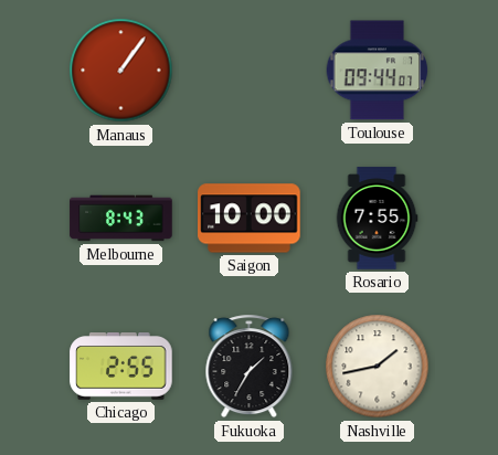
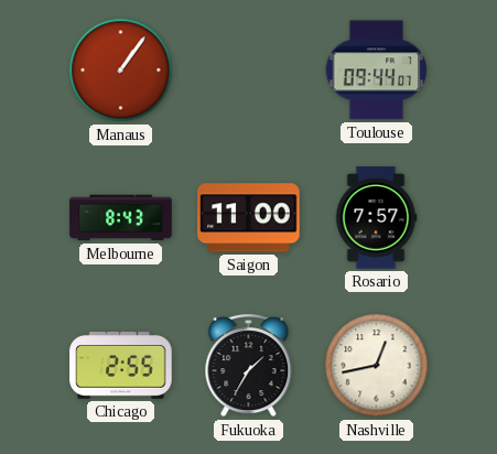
Saigon: 10:00 -> 11:00 (249, 218)
Rosario: 7:55 -> 7:57 (376, 218)
Nashville: 1:43 -> 12:43 (377, 366)
